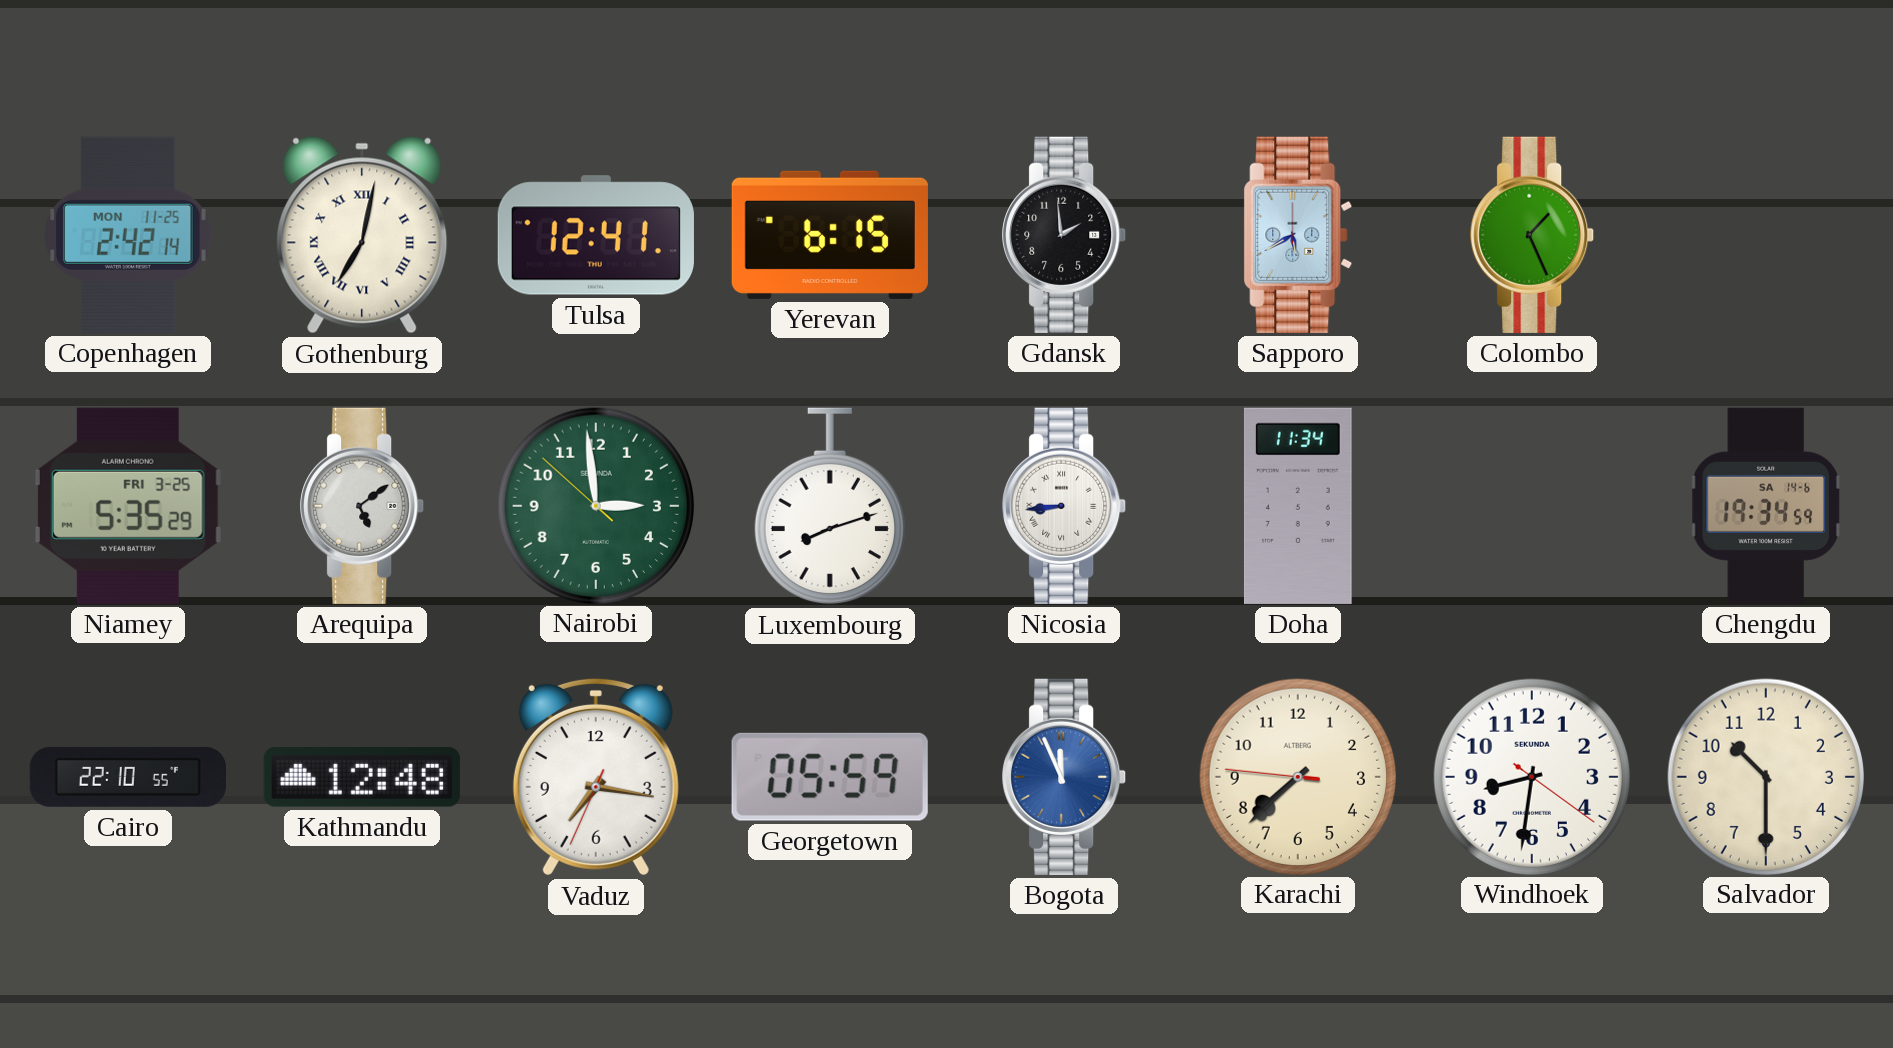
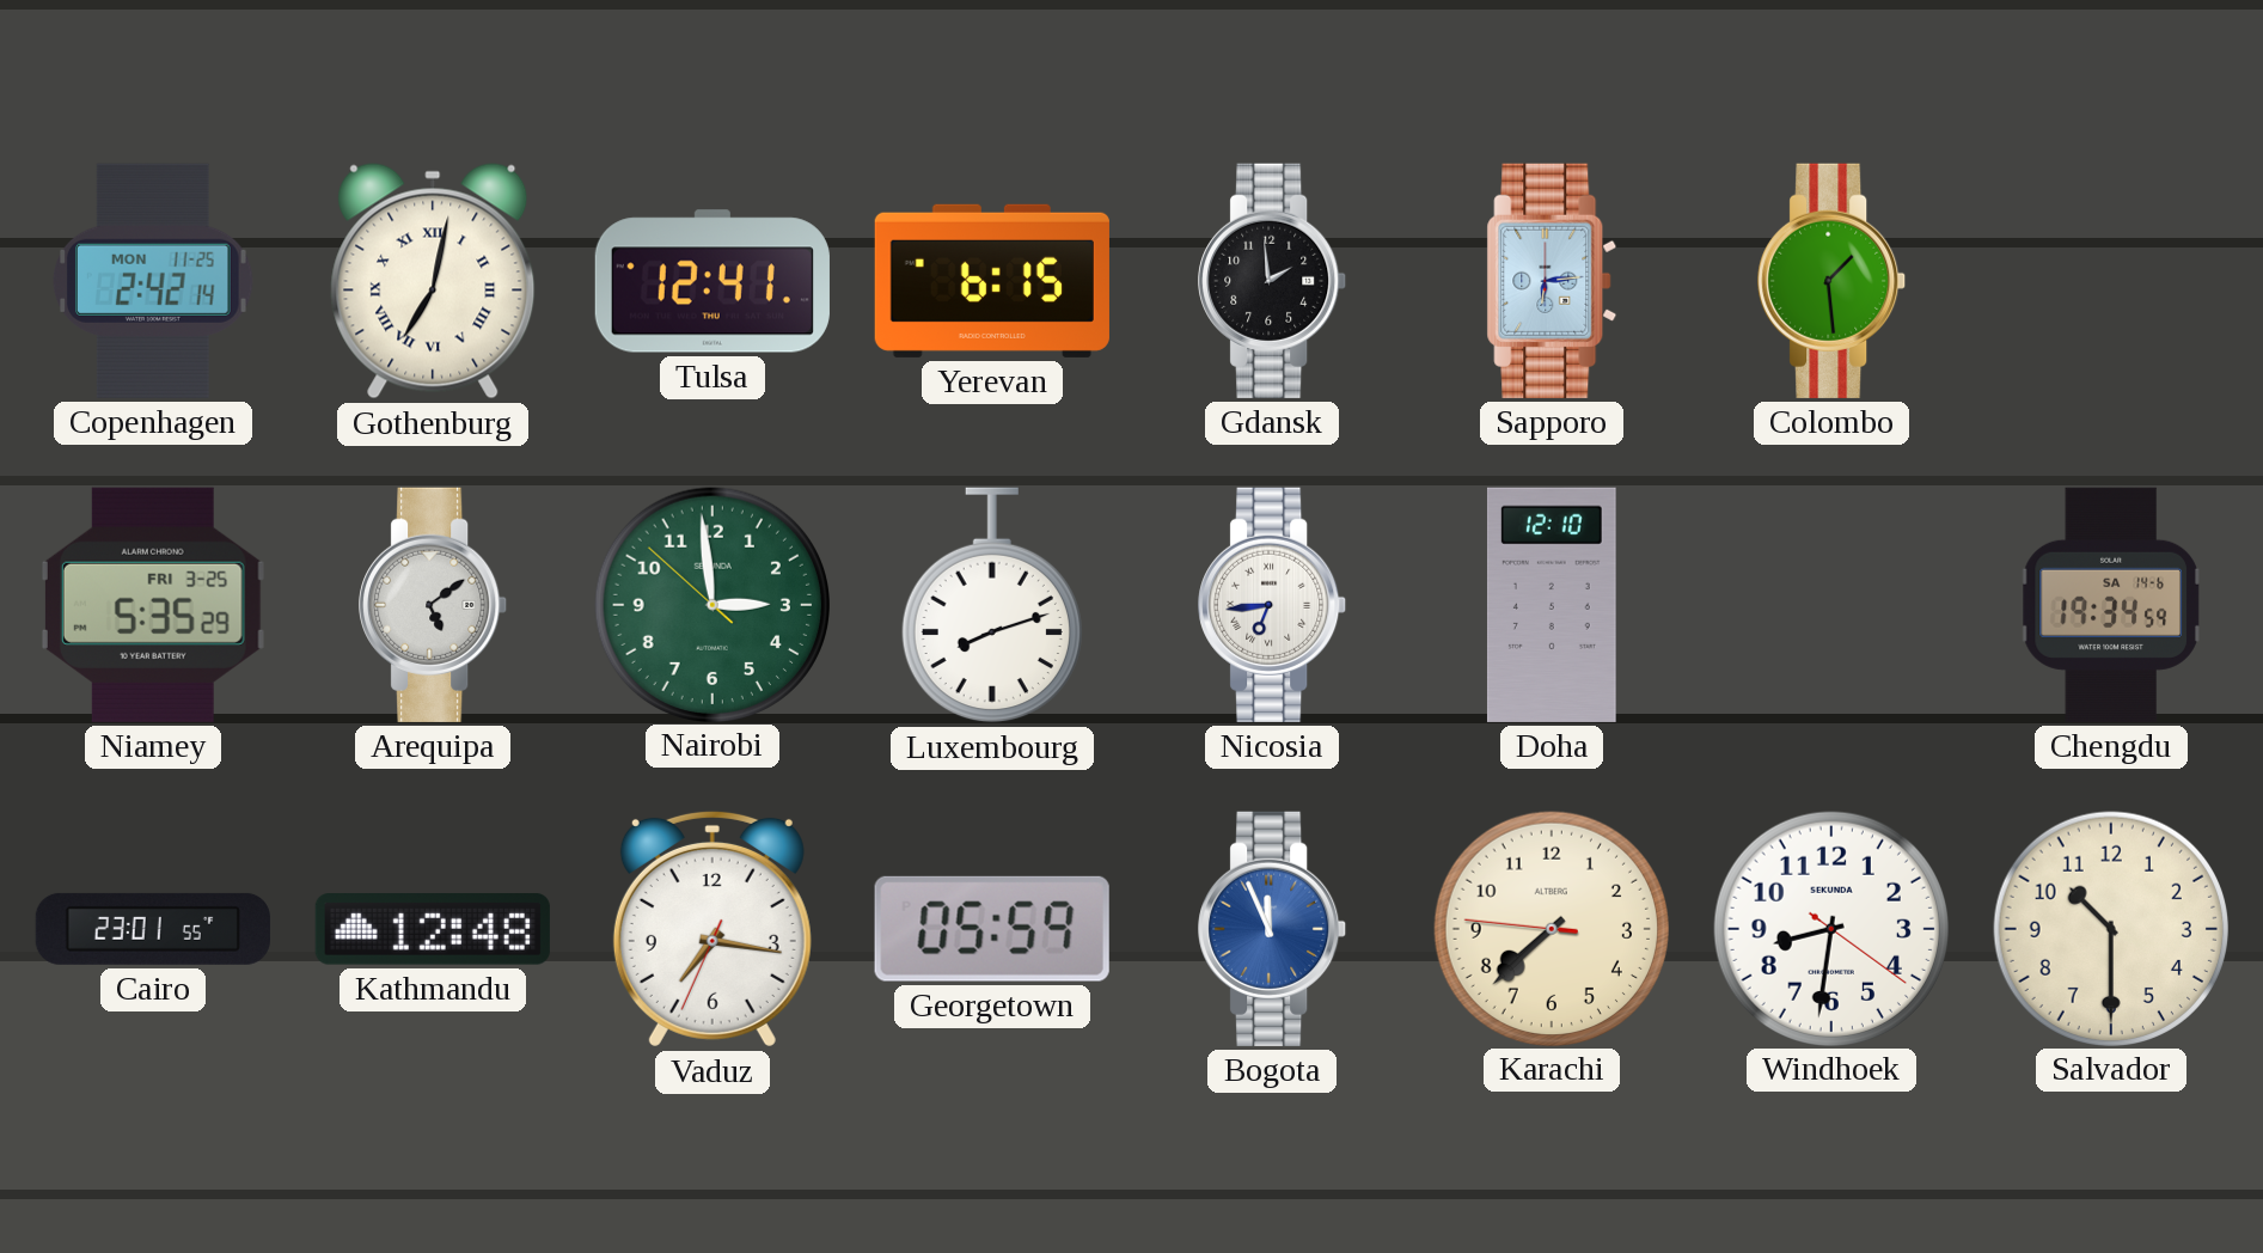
Sapporo: 5:40 -> 6:14 (1552, 281)
Colombo: 1:26 -> 1:29 (1833, 281)
Nicosia: 8:44 -> 6:44 (1273, 605)
Doha: 11:34 -> 12:10 (1552, 605)
Cairo: 22:10 -> 23:01 (153, 929)
